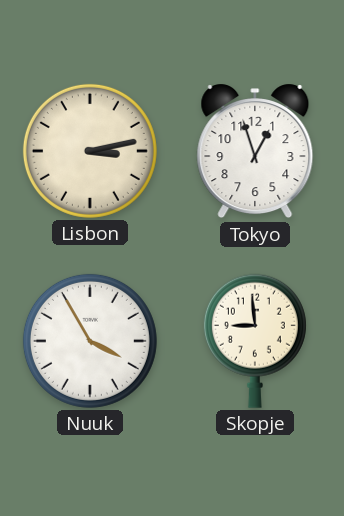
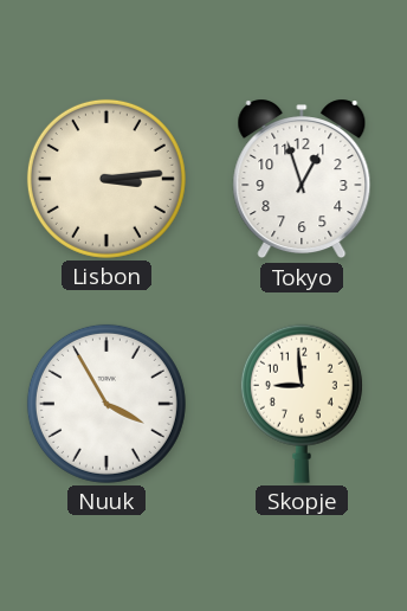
Lisbon: 3:13 -> 3:14 (106, 179)
